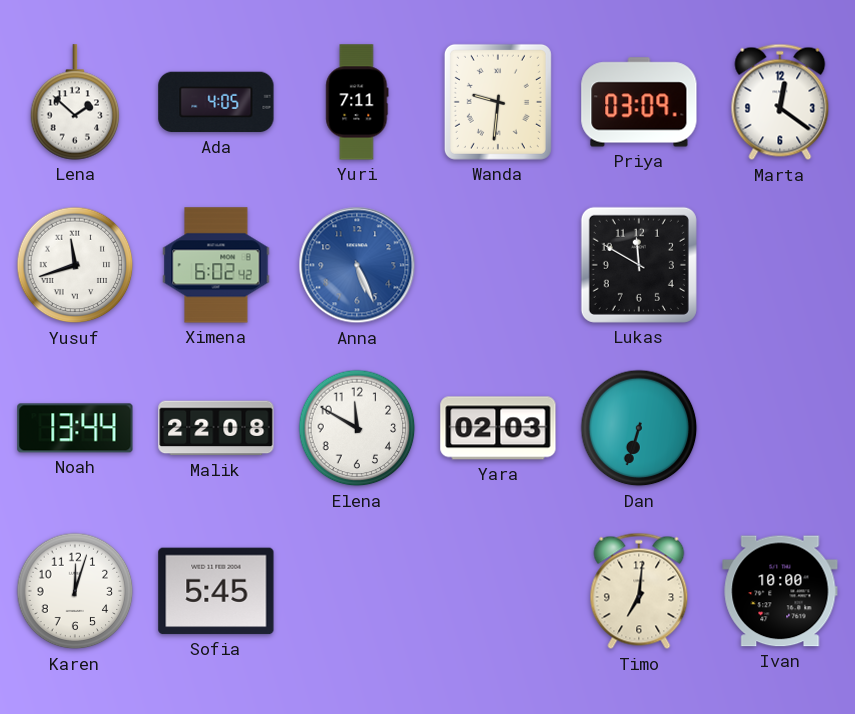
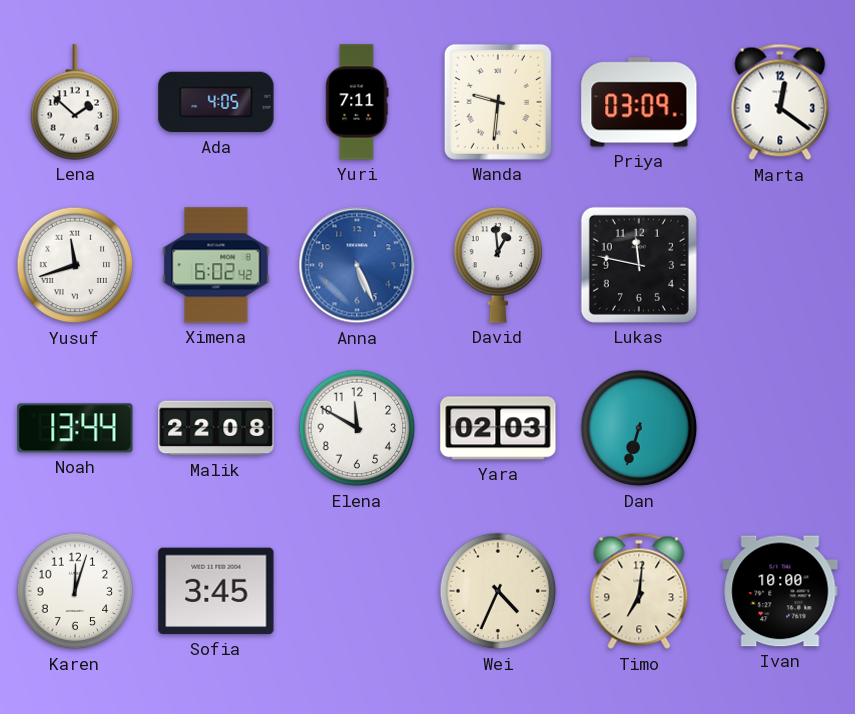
David: none -> 12:59 (498, 265)
Lukas: 11:50 -> 11:47 (639, 265)
Sofia: 5:45 -> 3:45 (216, 591)
Wei: none -> 4:34 (498, 591)
